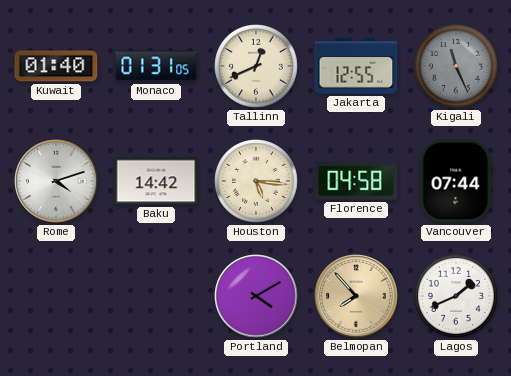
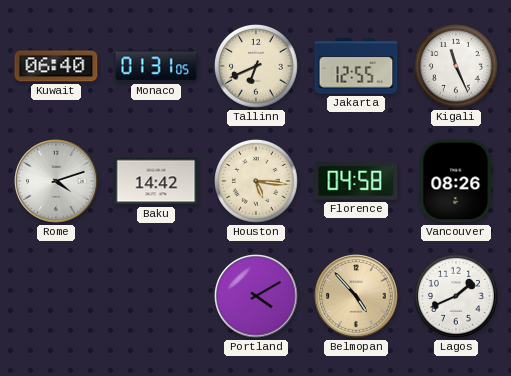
Kuwait: 01:40 -> 06:40 (56, 66)
Tallinn: 12:41 -> 6:41 (257, 67)
Kigali dial: grey -> white (457, 67)
Vancouver: 07:44 -> 08:26 (456, 181)
Belmopan: 7:53 -> 4:53 (356, 296)
